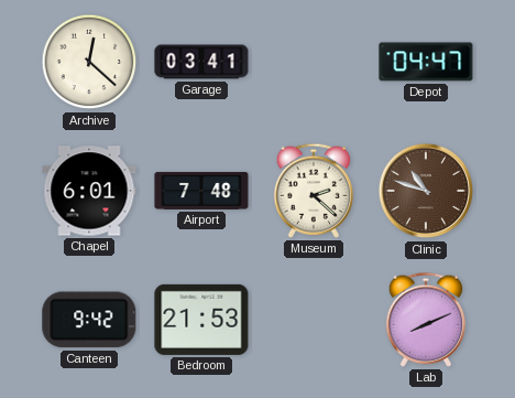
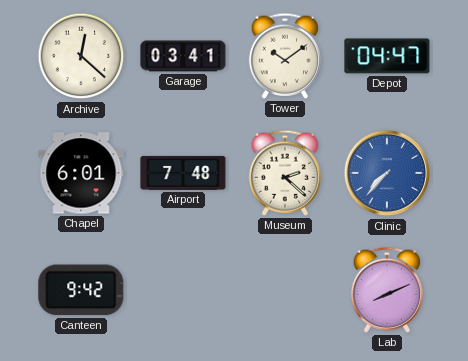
Tower: none -> 10:09 (284, 56)
Clinic: 10:48 -> 7:37 (387, 173)
Clinic dial: brown -> blue (387, 173)
Bedroom: 21:53 -> none (201, 320)
